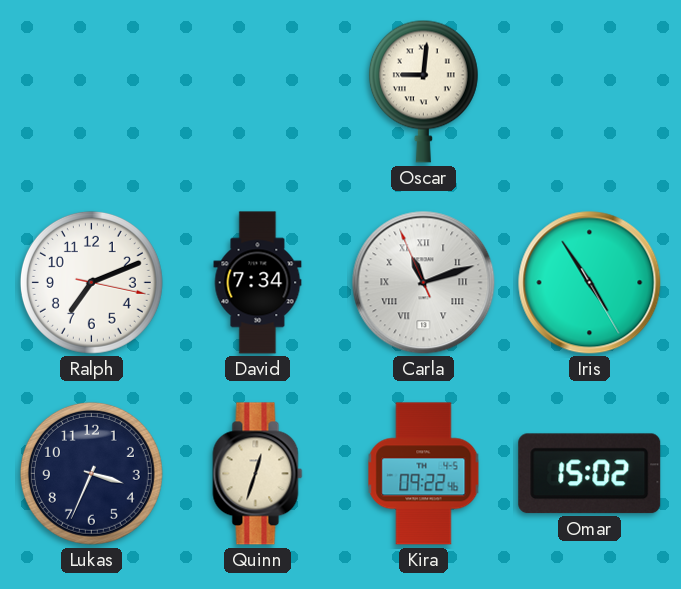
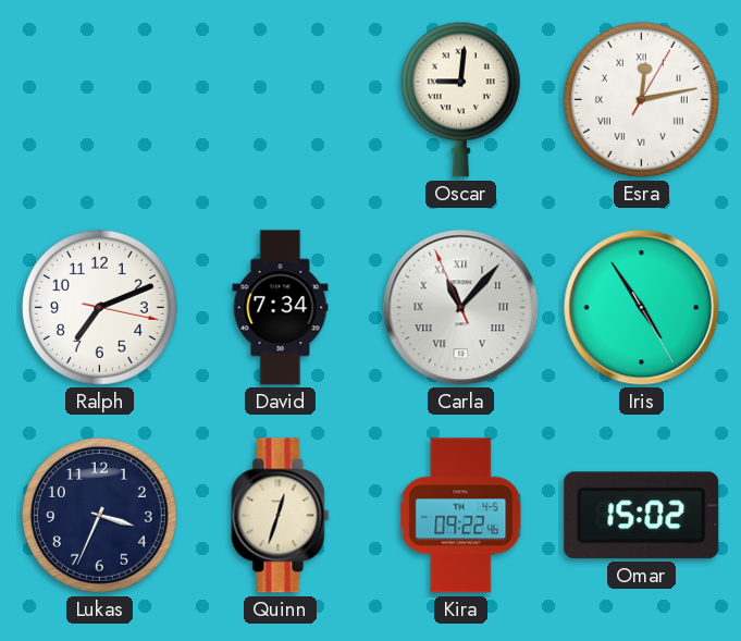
Esra: none -> 12:13 (641, 99)
Carla: 11:11 -> 11:06 (461, 308)
